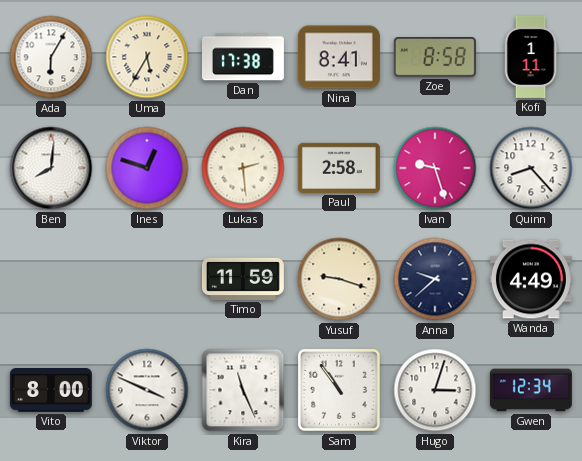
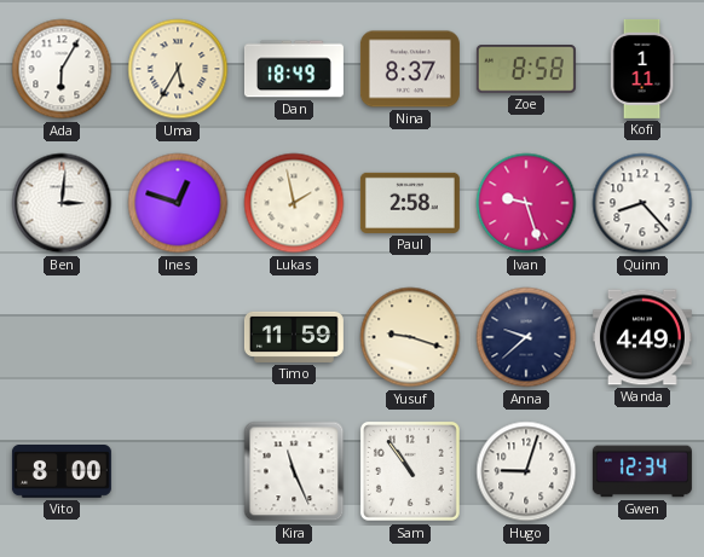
Dan: 17:38 -> 18:49 (294, 69)
Nina: 8:41 -> 8:37 (410, 69)
Ben: 8:01 -> 3:01 (62, 203)
Lukas: 2:29 -> 1:58 (294, 203)
Viktor: 3:49 -> none (147, 390)
Hugo: 3:03 -> 9:03 (526, 471)
